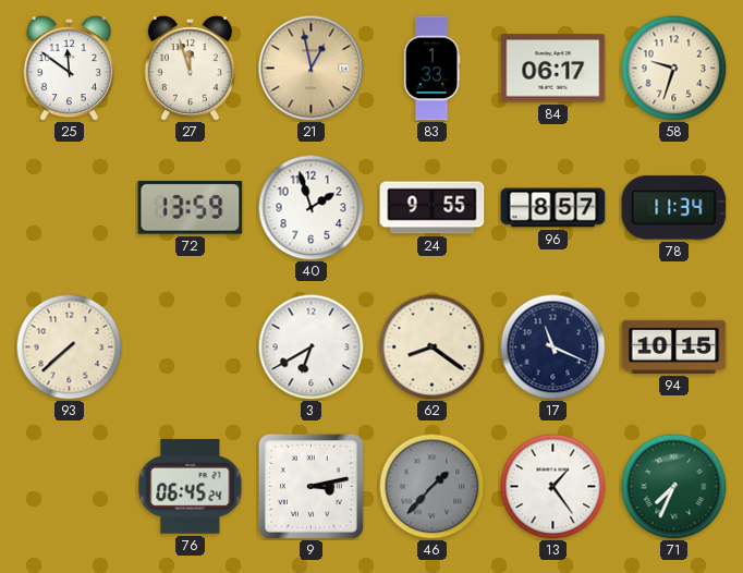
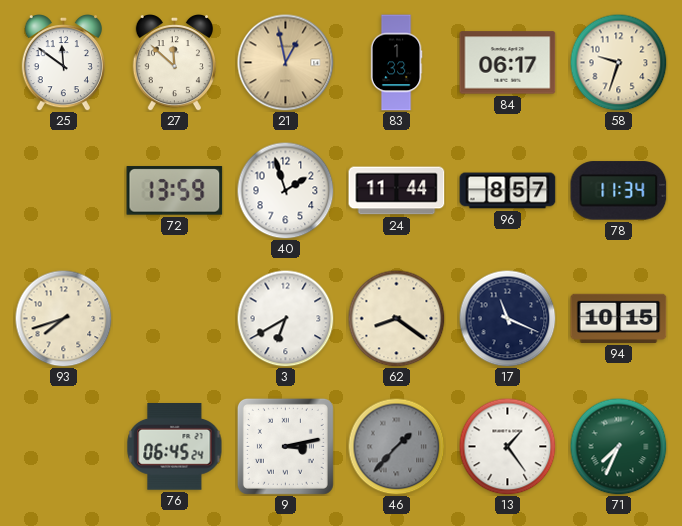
27: 11:57 -> 11:52 (174, 63)
24: 9:55 -> 11:44 (397, 191)
93: 7:38 -> 7:42 (63, 318)
